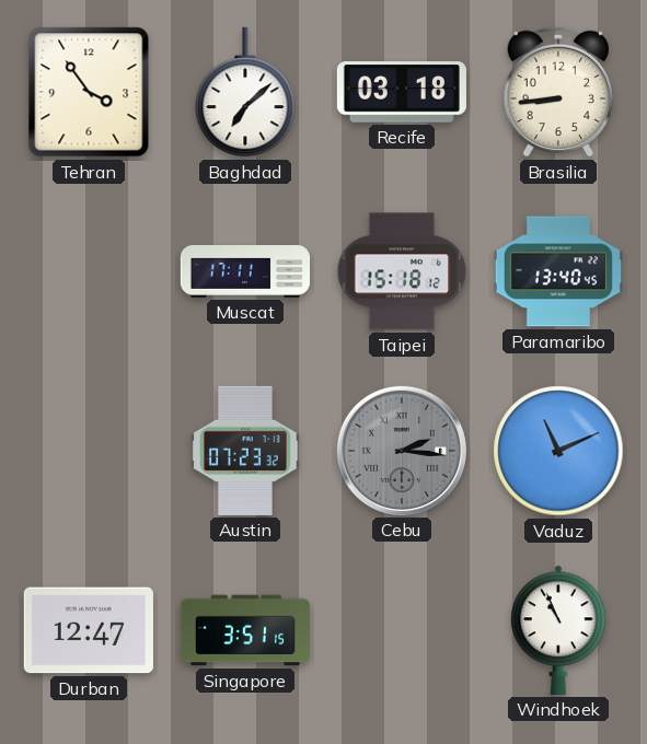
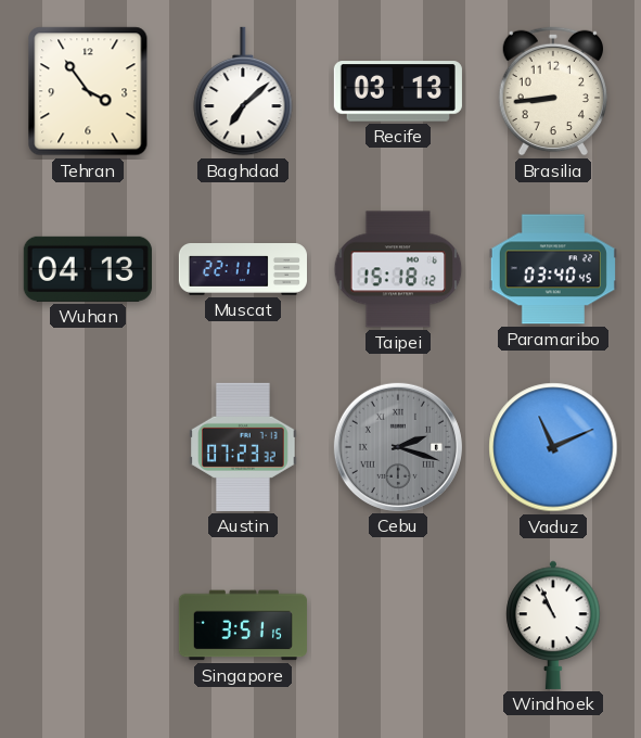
Recife: 03:18 -> 03:13 (398, 91)
Wuhan: none -> 04:13 (88, 269)
Muscat: 17:11 -> 22:11 (242, 270)
Paramaribo: 13:40 -> 03:40 (553, 269)
Cebu: 2:16 -> 2:18 (398, 447)
Durban: 12:47 -> none (89, 630)
